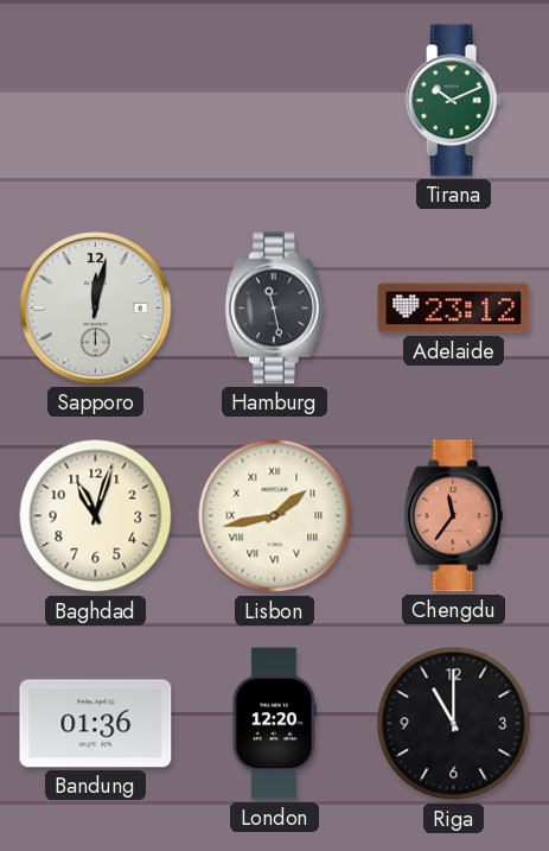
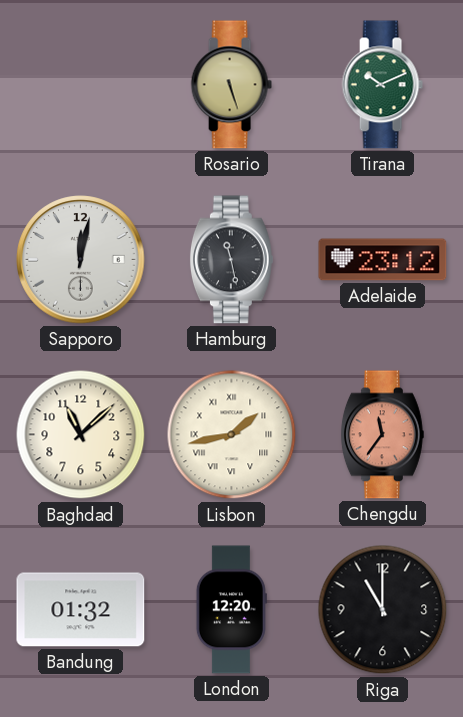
Rosario: none -> 5:27 (231, 85)
Baghdad: 11:03 -> 11:08 (81, 435)
Bandung: 01:36 -> 01:32 (81, 610)
